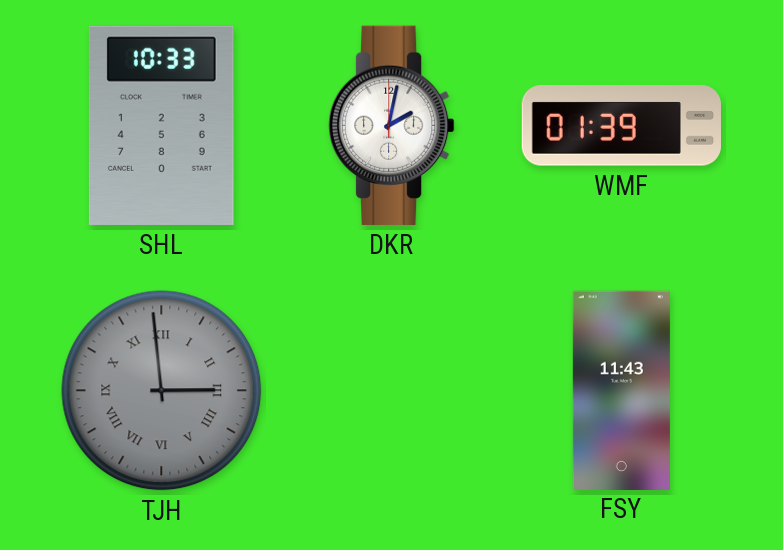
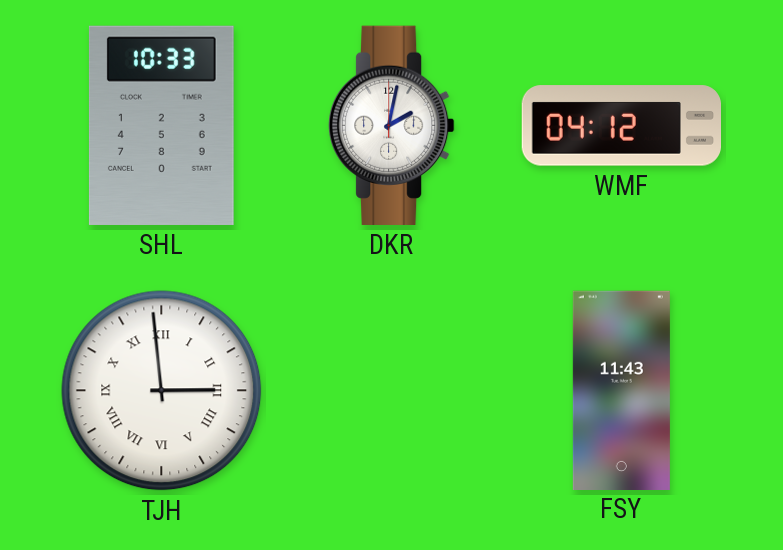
WMF: 01:39 -> 04:12 (621, 126)
TJH dial: grey -> white (162, 391)
